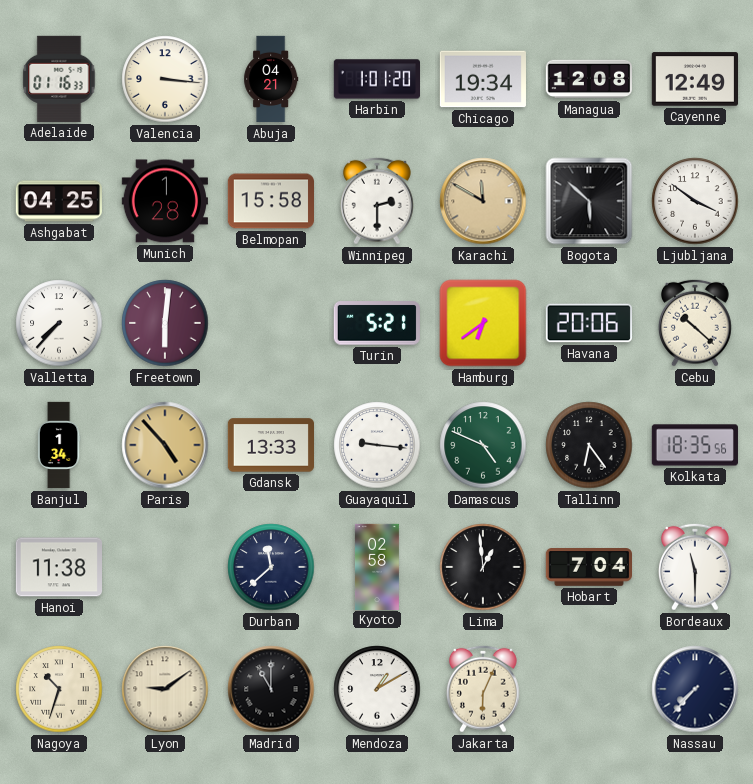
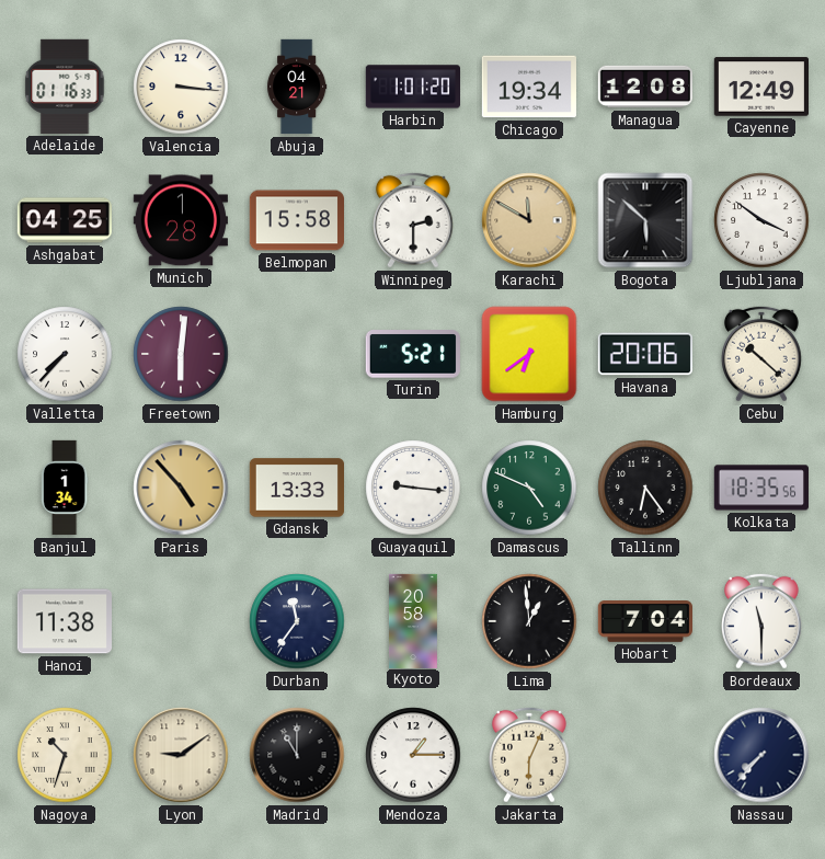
Durban: 11:38 -> 11:36 (297, 621)
Kyoto: 02:58 -> 20:58 (413, 620)
Mendoza: 1:10 -> 1:15 (413, 755)
